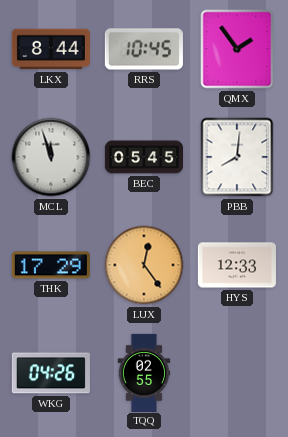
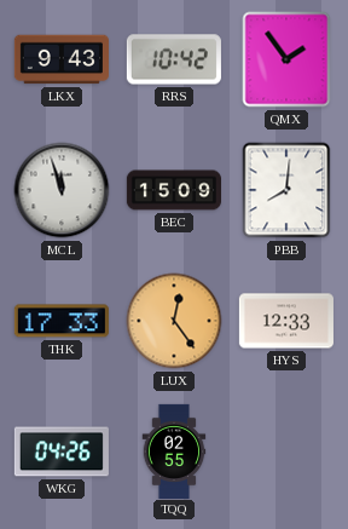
LKX: 8:44 -> 9:43 (62, 59)
RRS: 10:45 -> 10:42 (174, 59)
BEC: 05:45 -> 15:09 (173, 190)
THK: 17:29 -> 17:33 (62, 321)
